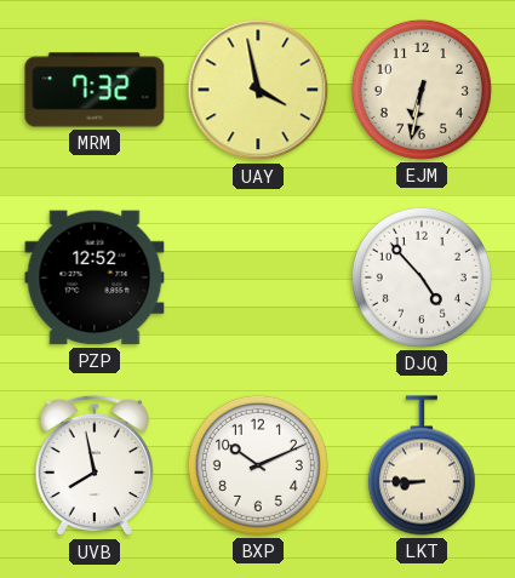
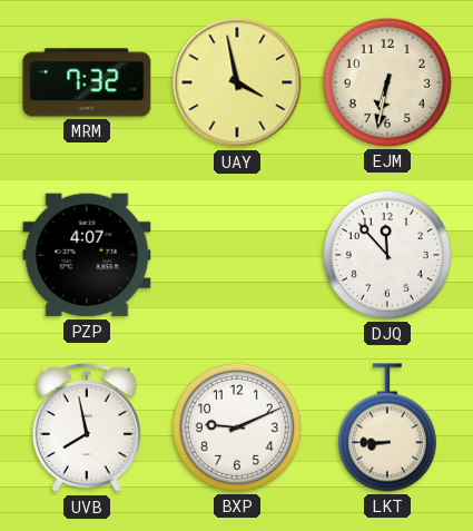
PZP: 12:52 -> 4:07 (87, 255)
DJQ: 4:53 -> 11:53 (387, 255)
BXP: 10:11 -> 9:11 (237, 427)
